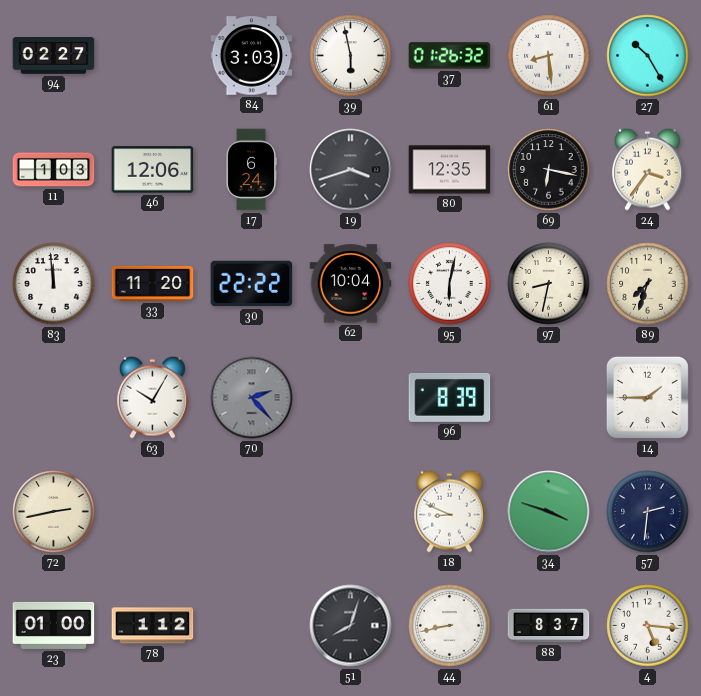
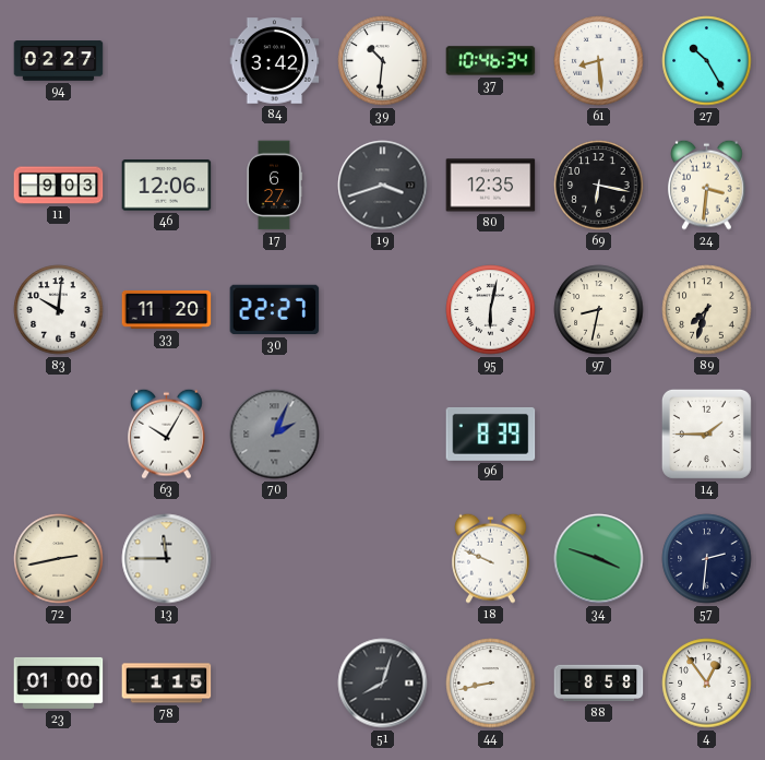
84: 3:03 -> 3:42 (275, 61)
39: 5:58 -> 10:31 (383, 61)
37: 01:26 -> 10:46 (491, 61)
11: 1:03 -> 9:03 (59, 186)
17: 6:24 -> 6:27 (274, 186)
24: 3:36 -> 3:31 (707, 185)
83: 11:59 -> 10:01 (59, 310)
30: 22:22 -> 22:27 (275, 310)
62: 10:04 -> none (351, 284)
70: 2:23 -> 2:04 (275, 435)
13: none -> 11:45 (167, 559)
18: 8:49 -> 9:49 (491, 558)
78: 1:12 -> 1:15 (167, 684)
88: 8:37 -> 8:58 (599, 684)
4: 5:16 -> 12:54 (707, 684)
